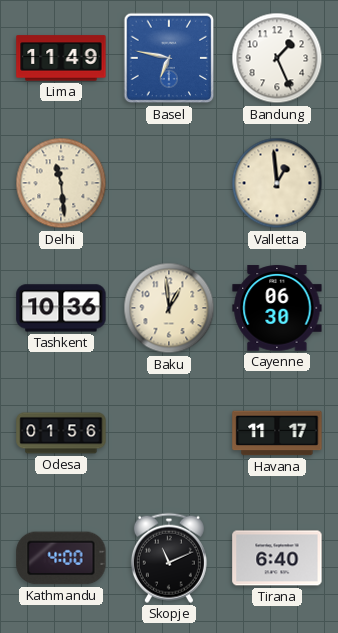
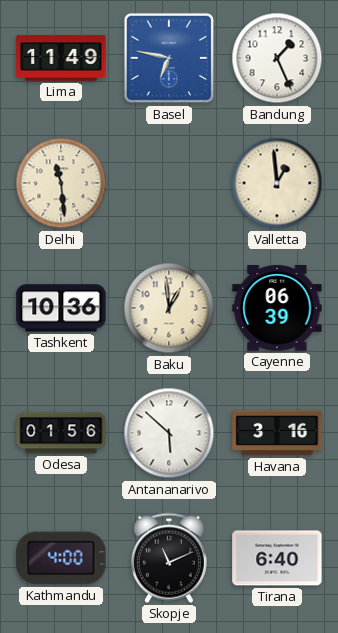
Cayenne: 06:30 -> 06:39 (277, 308)
Antananarivo: none -> 5:52 (169, 433)
Havana: 11:17 -> 3:16 (277, 433)
